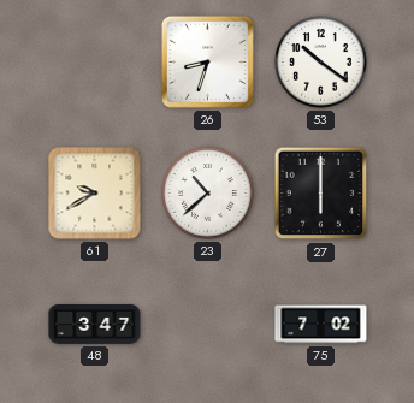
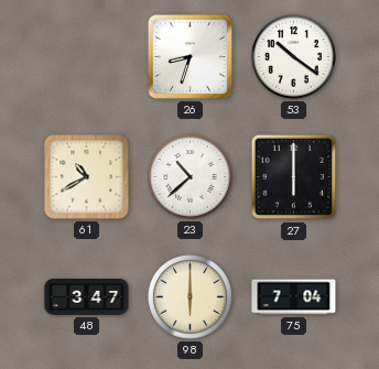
61: 9:40 -> 10:40 (87, 177)
98: none -> 6:00 (191, 297)
75: 7:02 -> 7:04 (294, 297)
